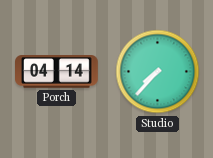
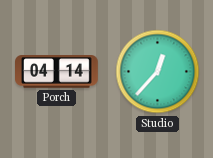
Studio: 7:37 -> 12:37 (158, 72)
